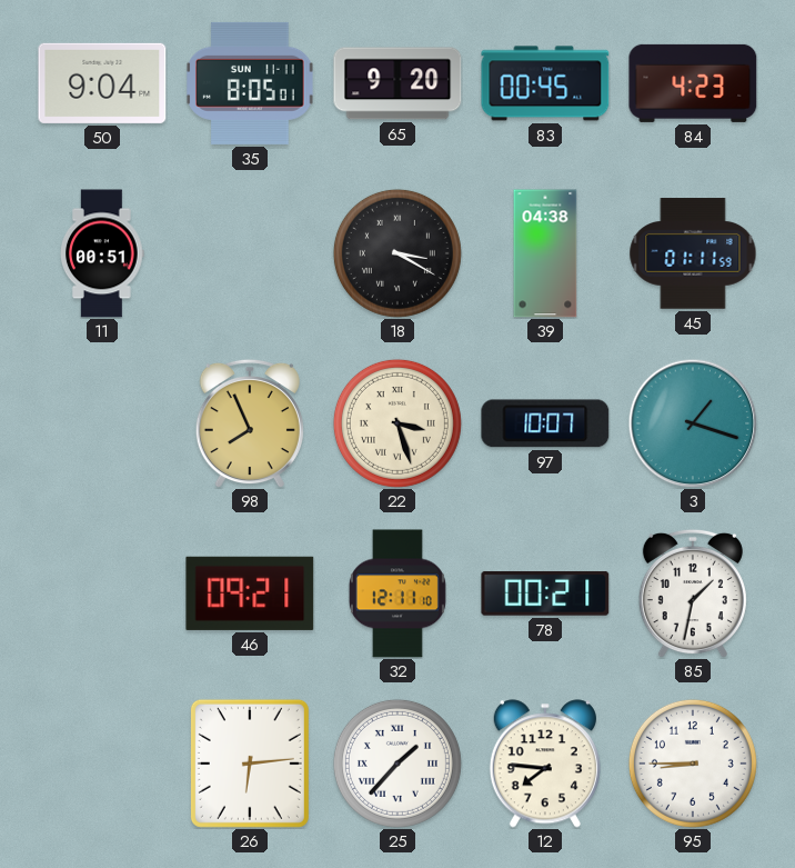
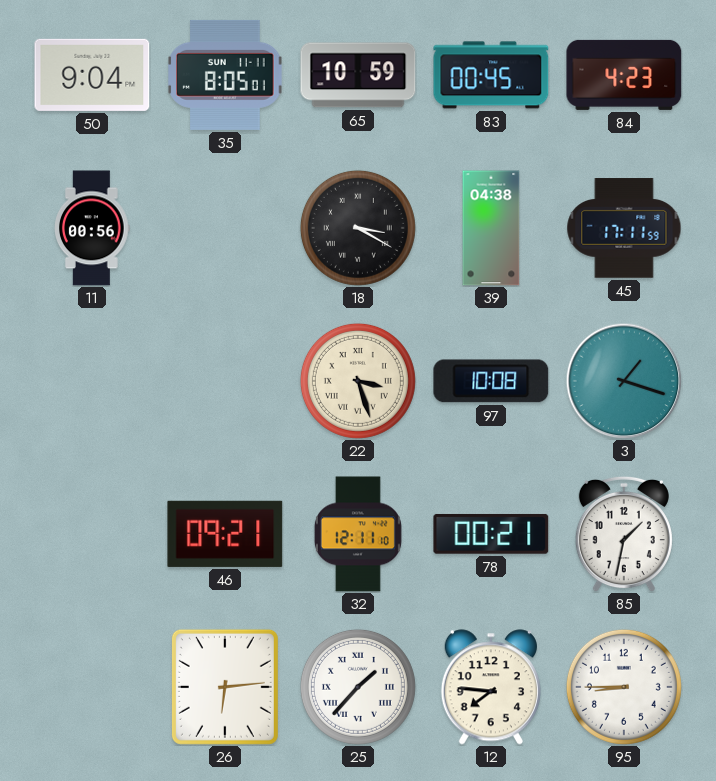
65: 9:20 -> 10:59 (358, 75)
11: 00:51 -> 00:56 (93, 228)
45: 01:11 -> 17:11 (624, 228)
98: 7:56 -> none (250, 423)
97: 10:07 -> 10:08 (491, 381)
